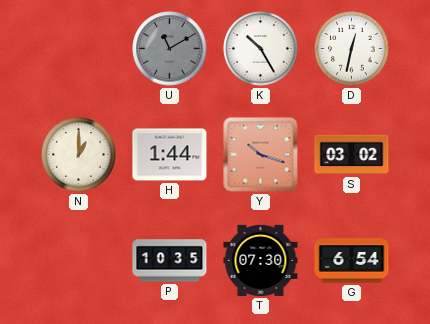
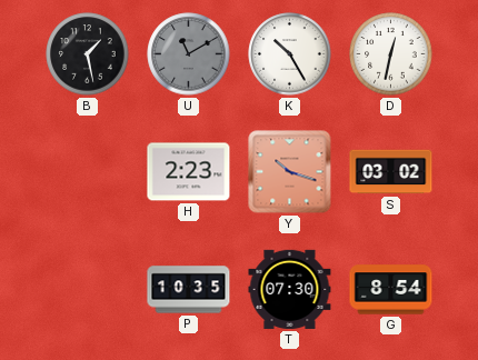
B: none -> 1:28 (88, 54)
N: 1:00 -> none (79, 155)
H: 1:44 -> 2:23 (189, 172)
G: 6:54 -> 8:54 (391, 290)
